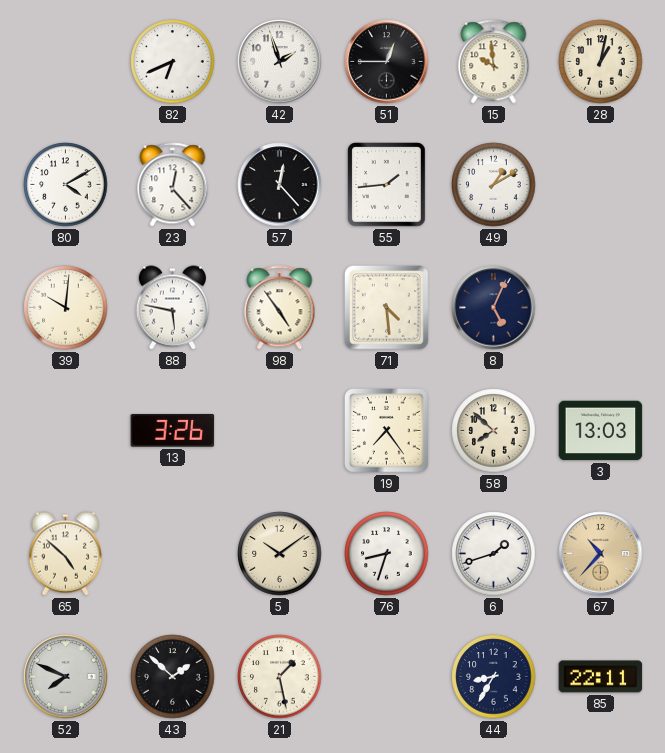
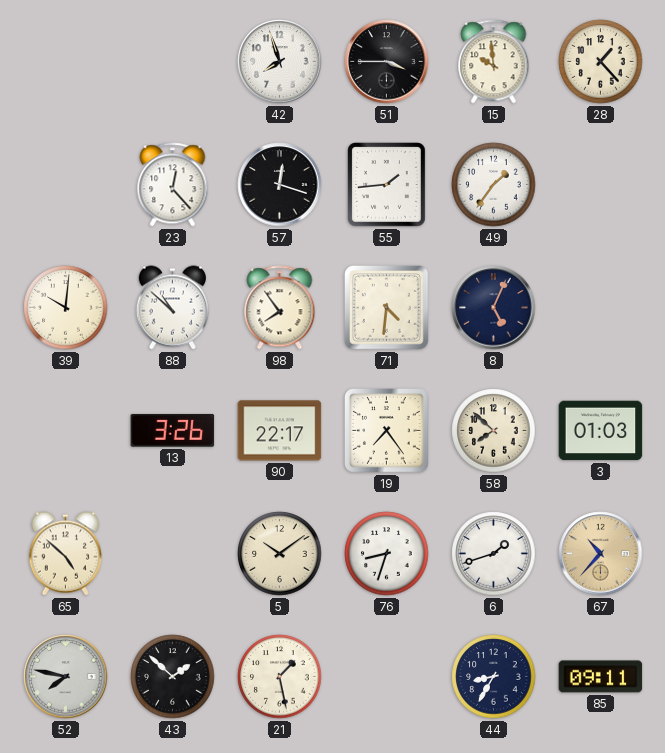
82: 6:41 -> none (173, 62)
42: 1:57 -> 7:57 (280, 62)
51: 12:45 -> 3:45 (387, 62)
28: 1:02 -> 1:23 (601, 62)
80: 4:10 -> none (66, 185)
57: 12:23 -> 12:18 (280, 185)
49: 1:10 -> 1:36 (494, 185)
88: 5:47 -> 10:52 (172, 308)
98: 4:54 -> 7:54 (280, 308)
71: 4:29 -> 4:31 (387, 308)
90: none -> 22:17 (280, 431)
3: 13:03 -> 01:03 (601, 431)
52: 7:49 -> 7:47 (66, 677)
85: 22:11 -> 09:11 (601, 677)
